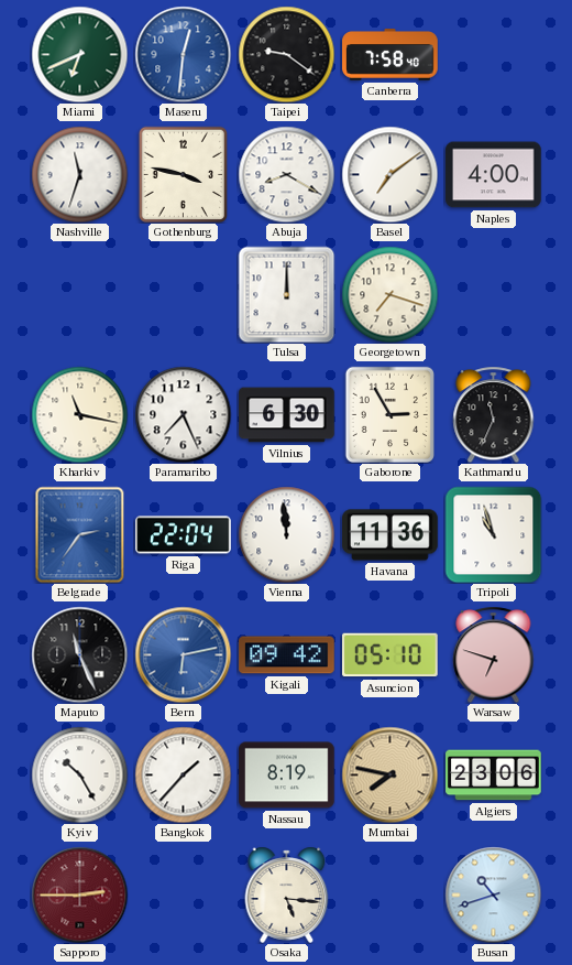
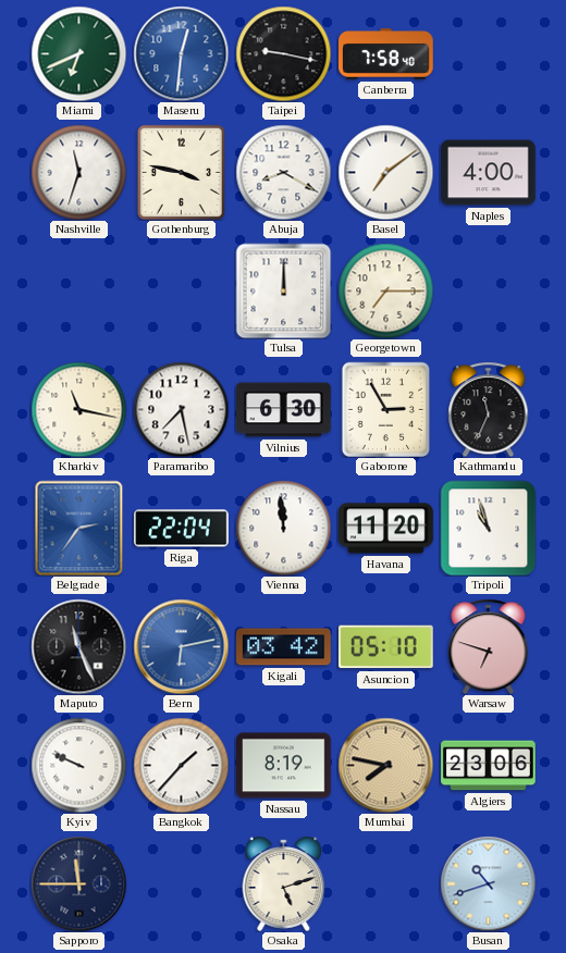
Taipei: 9:21 -> 9:17 (283, 53)
Georgetown: 7:18 -> 7:15 (385, 290)
Paramaribo: 7:26 -> 7:28 (181, 409)
Havana: 11:36 -> 11:20 (386, 529)
Kigali: 09:42 -> 03:42 (284, 647)
Kyiv: 10:25 -> 9:49 (78, 765)
Sapporo: 2:45 -> 11:45 (78, 883)
Sapporo dial: burgundy -> navy (78, 883)
Osaka: 5:16 -> 5:12 (284, 883)
